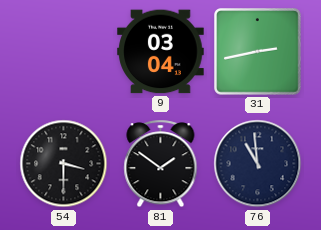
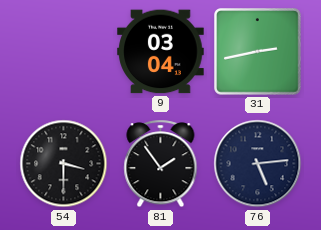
81: 1:51 -> 1:54 (161, 164)
76: 10:59 -> 5:14 (258, 164)
